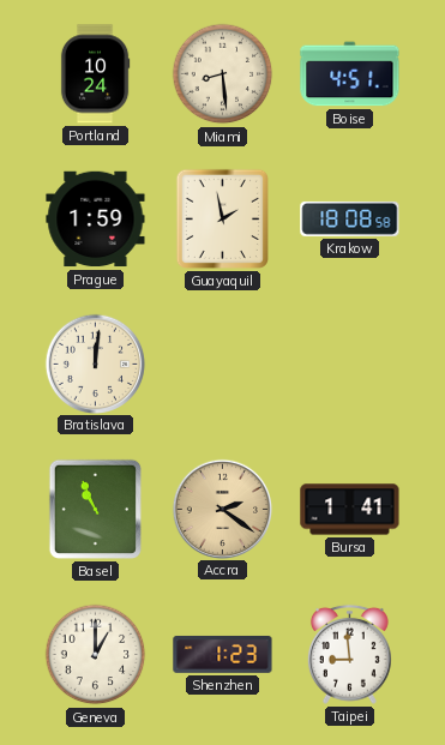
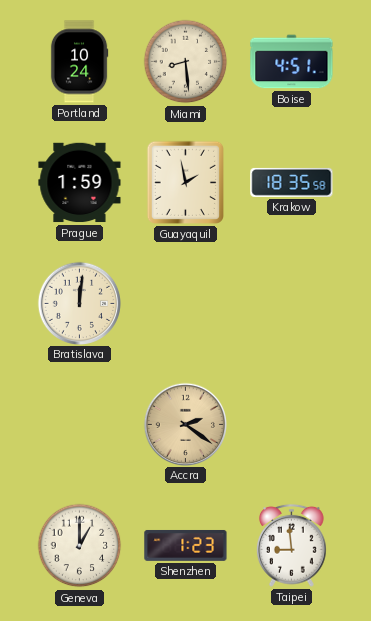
Krakow: 18:08 -> 18:35 (292, 182)
Basel: 10:56 -> none (95, 509)
Bursa: 1:41 -> none (350, 510)
